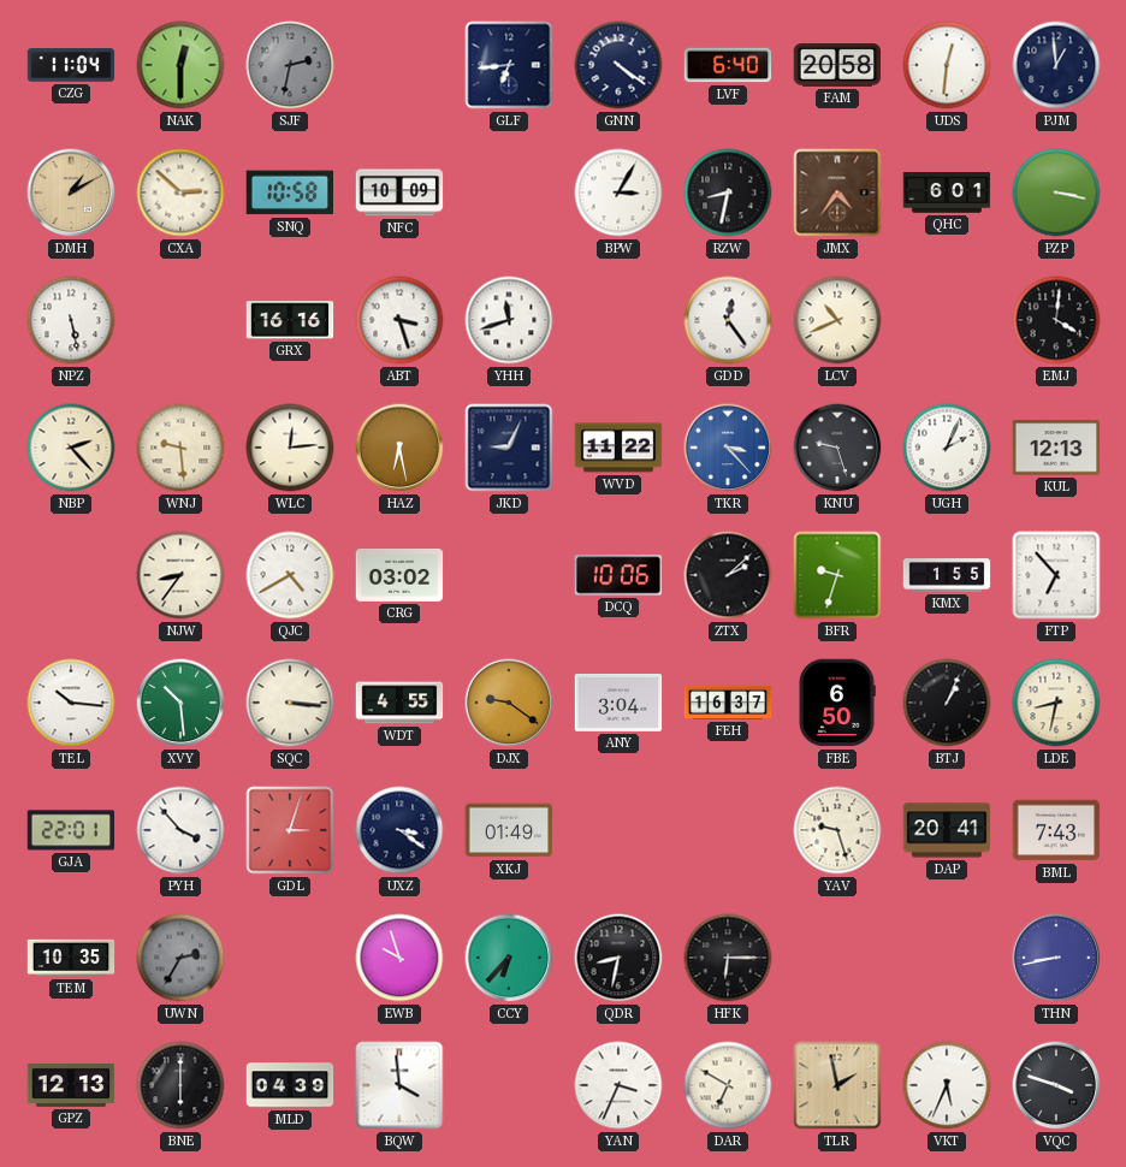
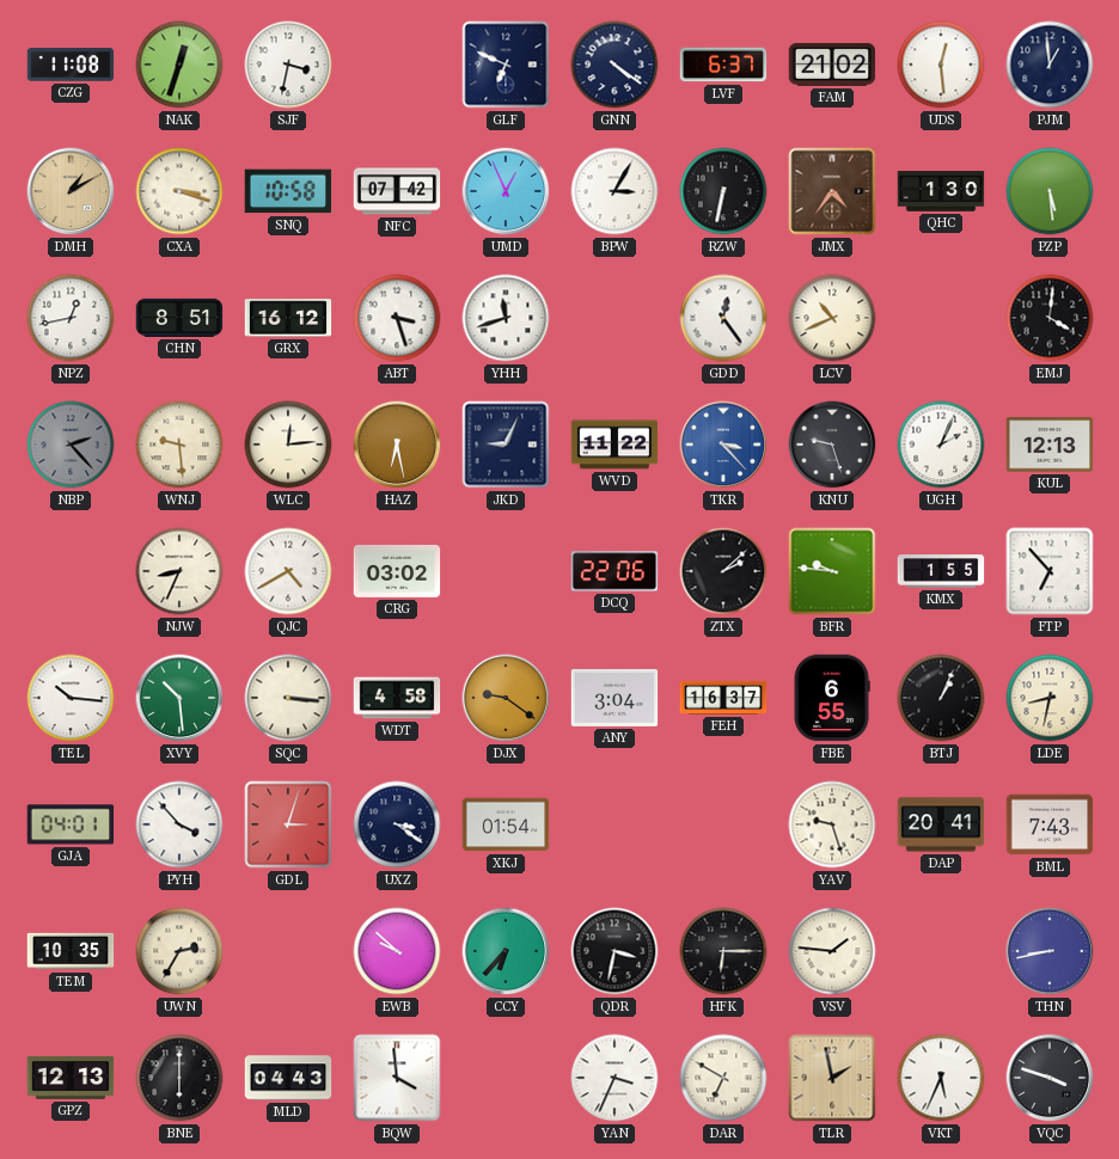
CZG: 11:04 -> 11:08 (71, 65)
NAK: 12:30 -> 12:33 (179, 65)
SJF: 2:32 -> 3:32 (288, 65)
SJF dial: grey -> white (288, 65)
GLF: 6:44 -> 6:49 (506, 65)
LVF: 6:40 -> 6:37 (723, 65)
FAM: 20:58 -> 21:02 (832, 65)
UDS: 12:31 -> 12:29 (941, 65)
CXA: 2:52 -> 3:18 (179, 191)
NFC: 10:09 -> 07:42 (397, 191)
UMD: none -> 12:56 (506, 191)
RZW: 8:32 -> 6:32 (723, 191)
QHC: 6:01 -> 1:30 (941, 191)
PZP: 3:17 -> 5:29 (1050, 191)
NPZ: 5:28 -> 12:43 (71, 318)
CHN: none -> 8:51 (179, 318)
GRX: 16:16 -> 16:12 (288, 318)
NBP dial: cream -> grey (71, 444)
NJW: 8:36 -> 8:34 (179, 571)
DCQ: 10:06 -> 22:06 (614, 571)
BFR: 9:33 -> 9:46 (832, 571)
WDT: 4:55 -> 4:58 (397, 698)
FBE: 6:50 -> 6:55 (832, 698)
GJA: 22:01 -> 04:01 (71, 824)
XKJ: 01:49 -> 01:54 (506, 824)
UWN dial: grey -> cream (179, 951)
EWB: 9:57 -> 9:52 (397, 951)
QDR: 8:32 -> 3:32 (614, 951)
VSV: none -> 1:46 (832, 951)
MLD: 04:39 -> 04:43 (288, 1078)
